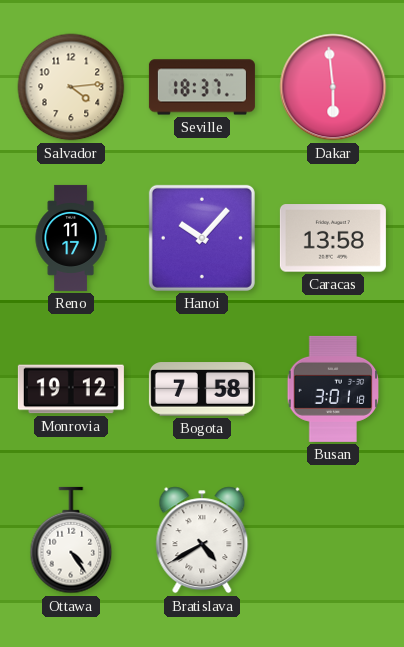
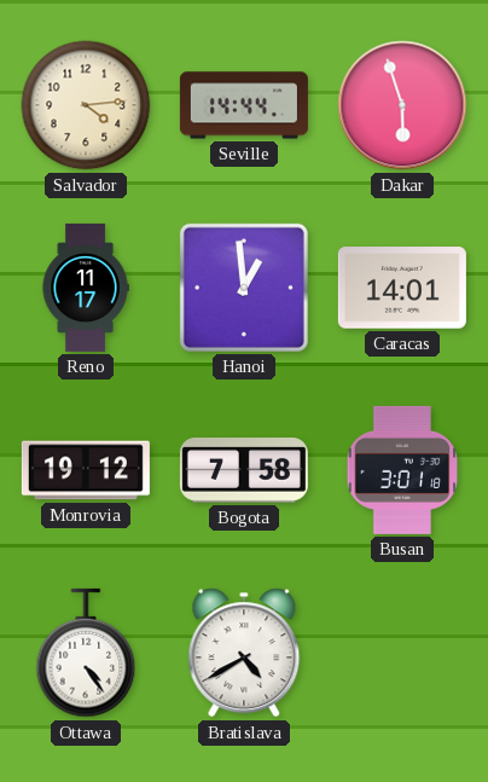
Seville: 18:37 -> 14:44 (244, 105)
Dakar: 5:59 -> 5:57 (402, 105)
Hanoi: 10:07 -> 12:59 (244, 288)
Caracas: 13:58 -> 14:01 (402, 288)
